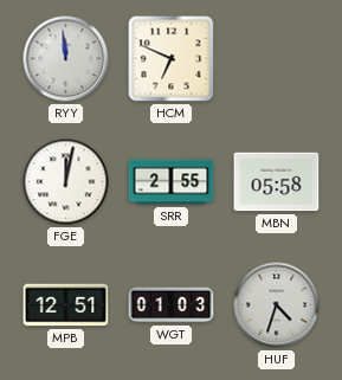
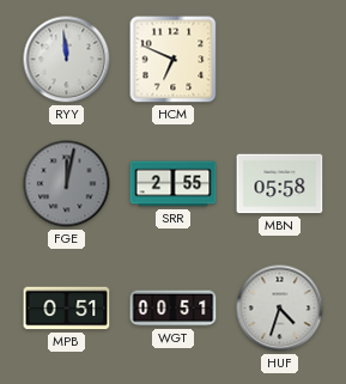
FGE dial: white -> grey (67, 184)
MPB: 12:51 -> 0:51 (67, 309)
WGT: 01:03 -> 00:51 (174, 309)
